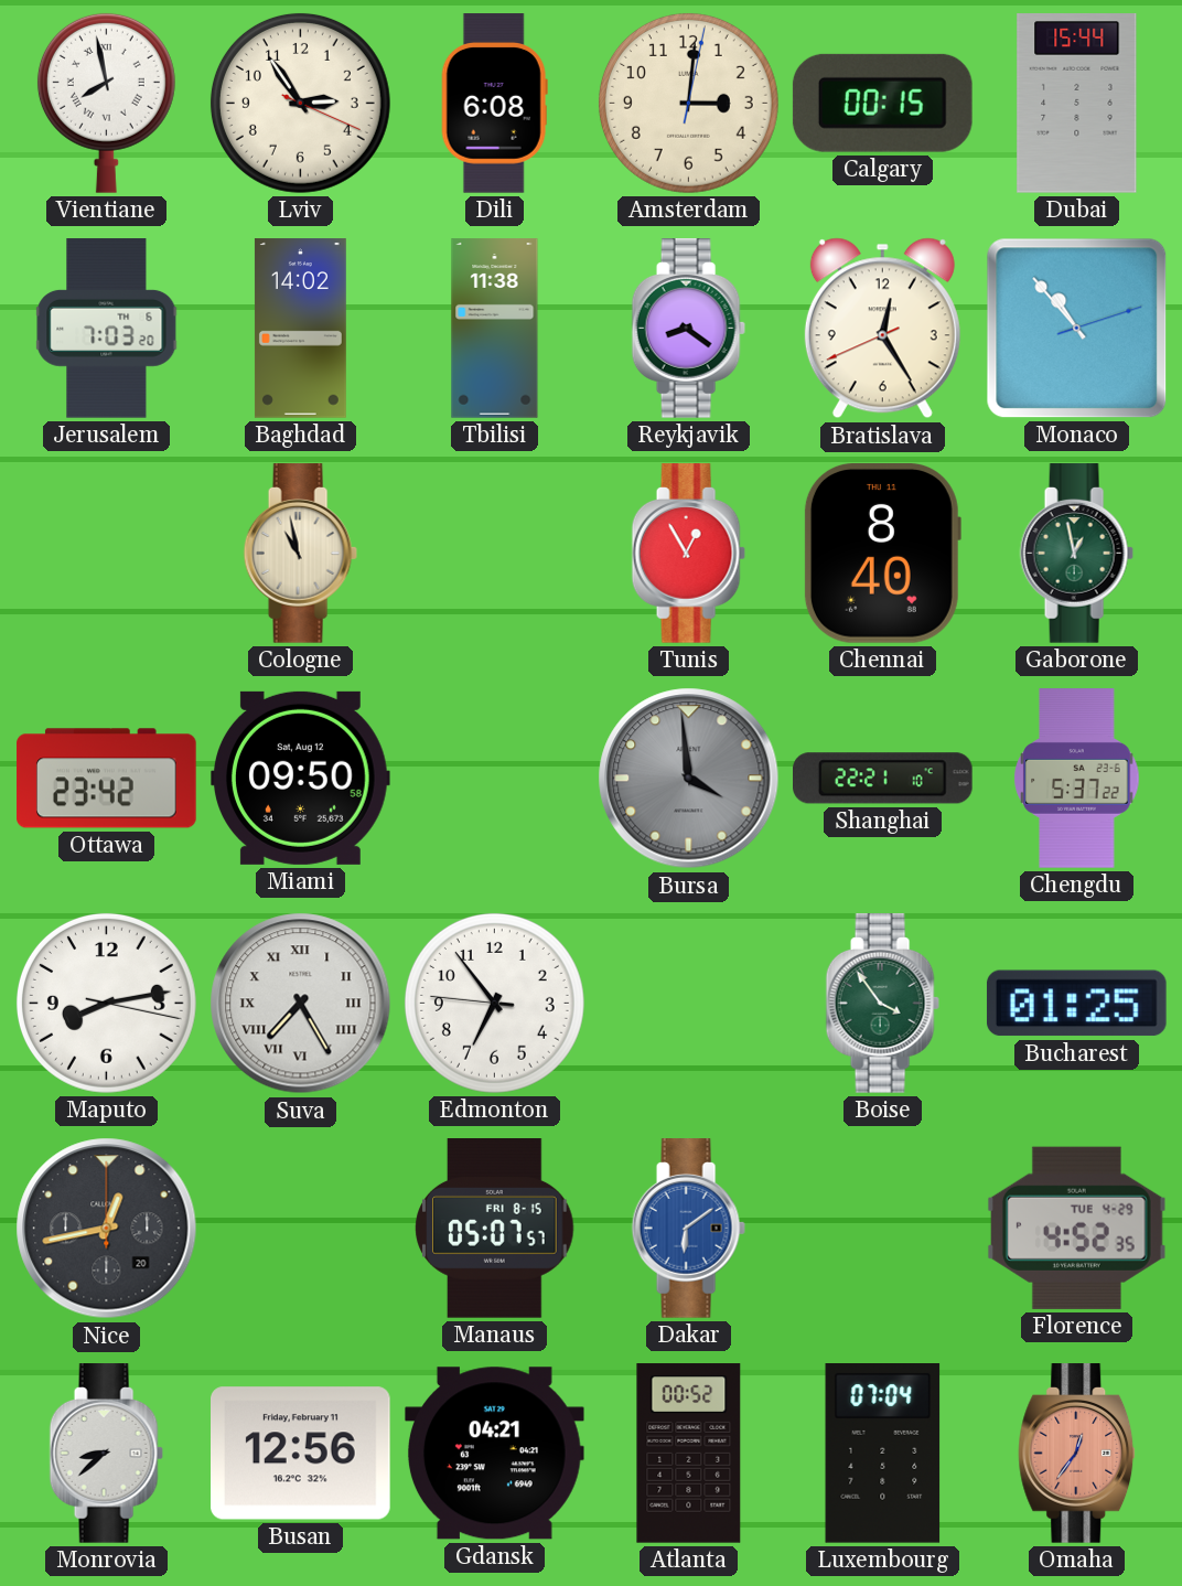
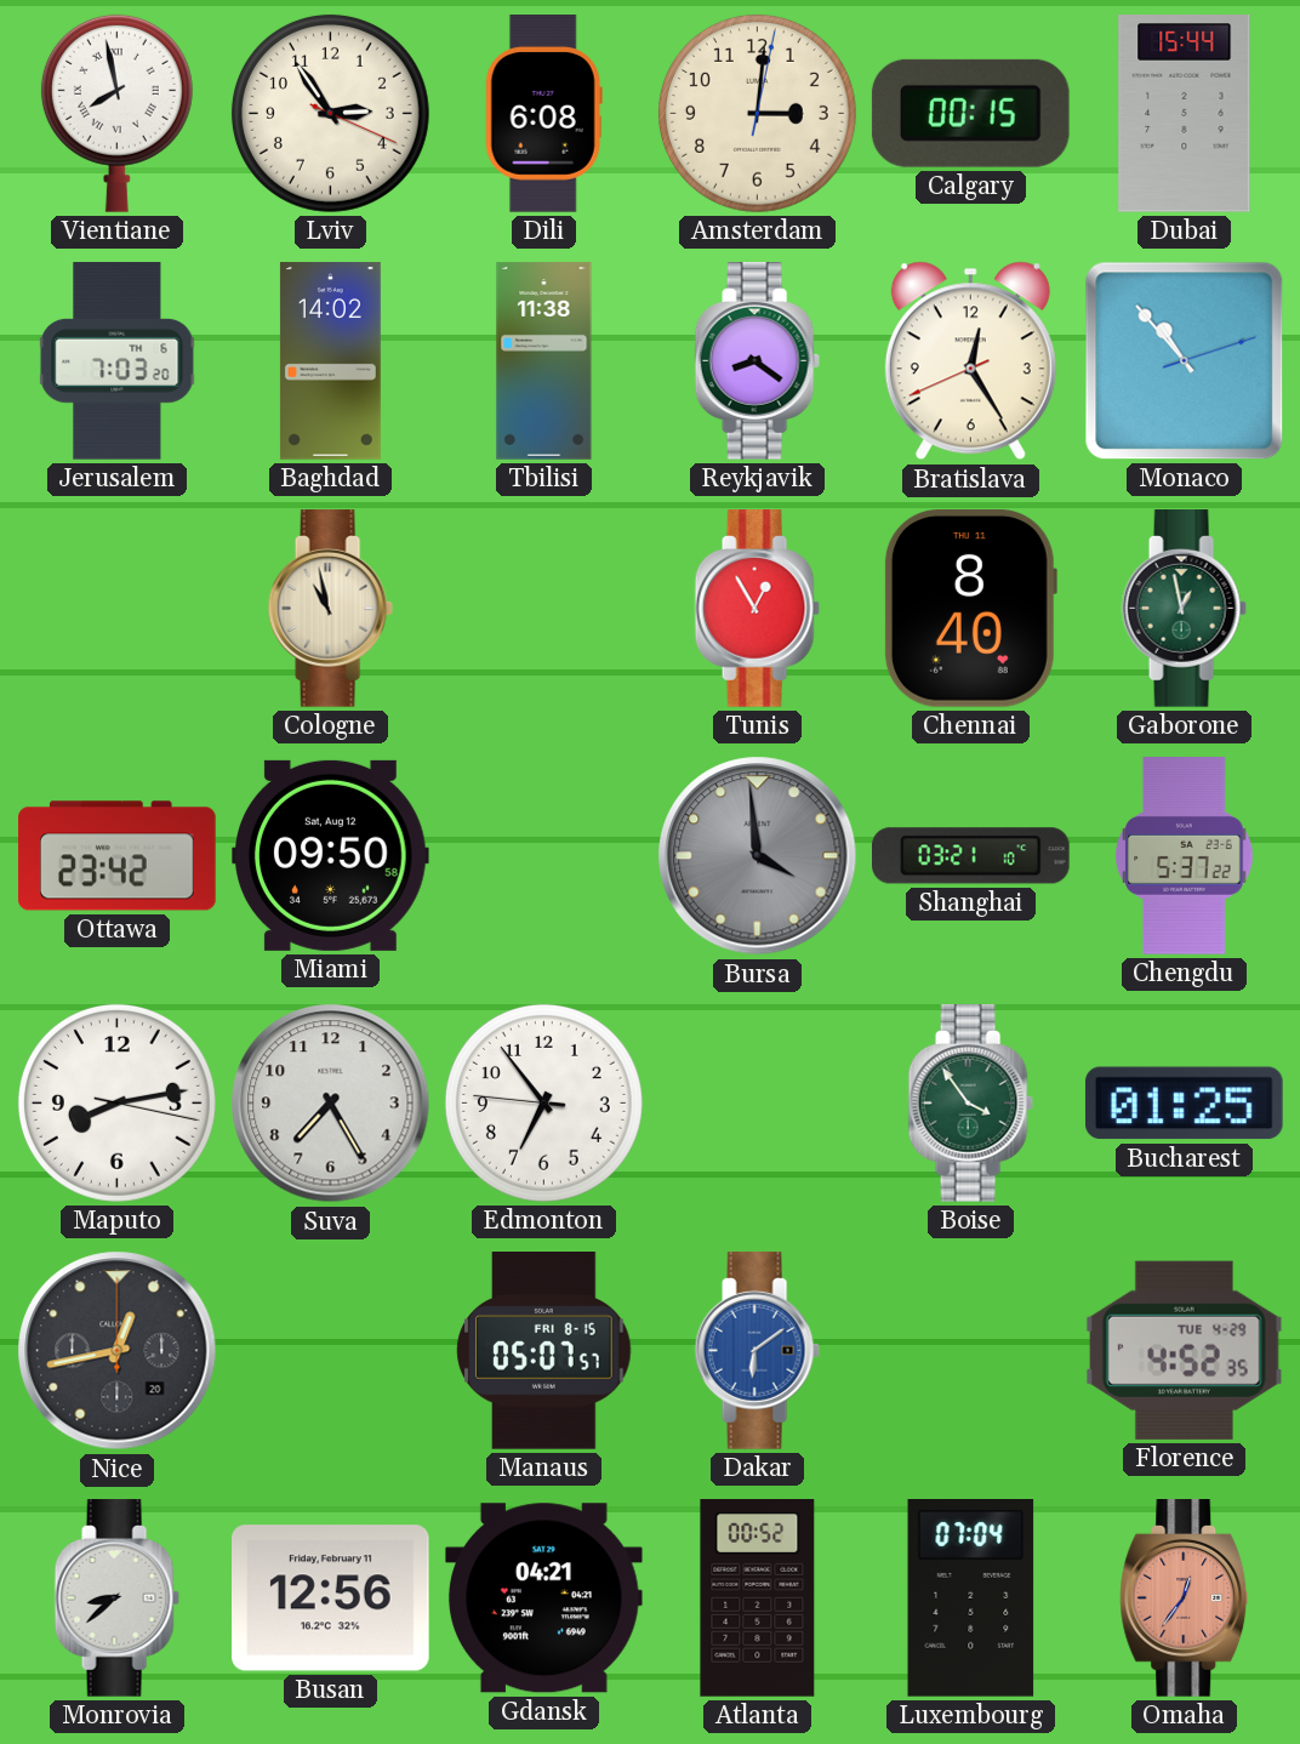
Shanghai: 22:21 -> 03:21 (971, 856)
Suva numerals: Roman -> Arabic (331, 1104)
